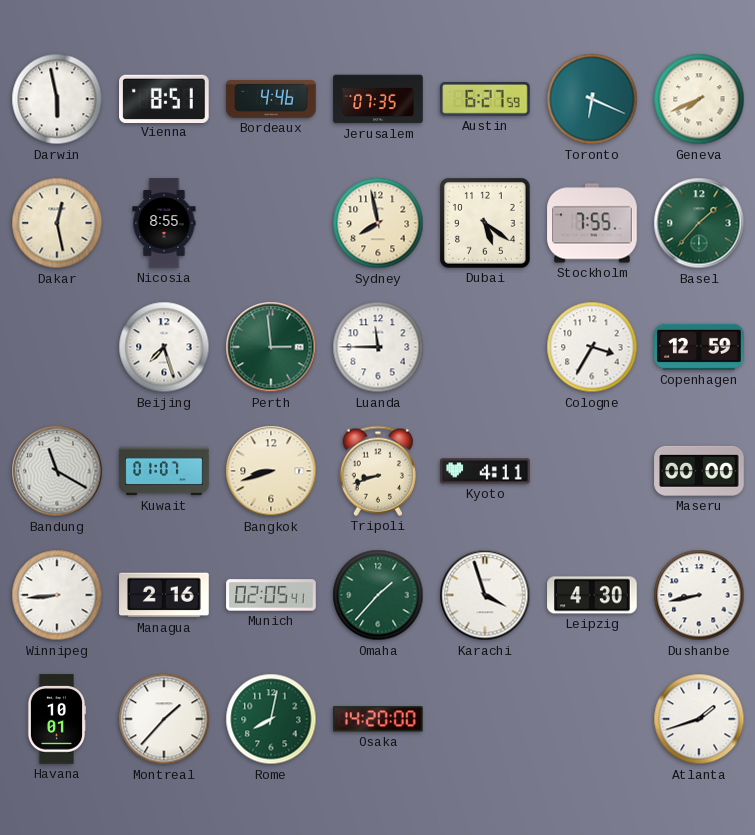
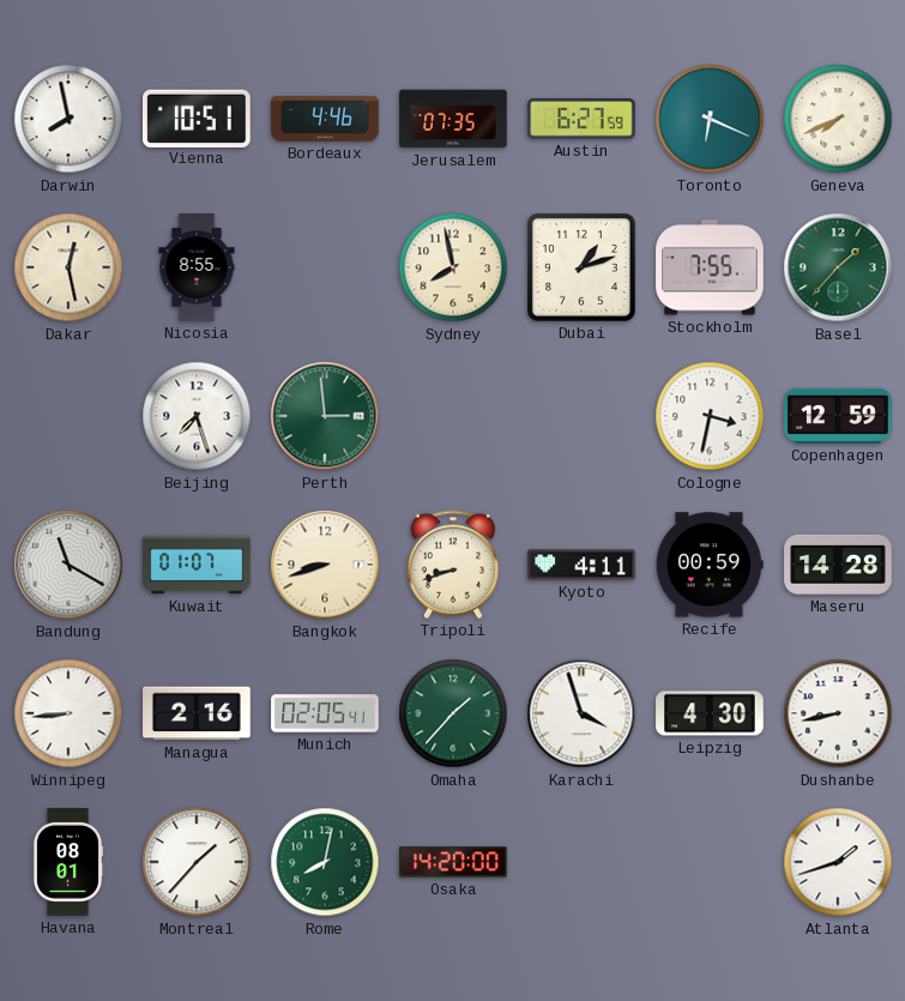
Darwin: 5:58 -> 7:58 (68, 119)
Vienna: 8:51 -> 10:51 (197, 117)
Dubai: 5:21 -> 1:12 (581, 267)
Luanda: 11:45 -> none (378, 347)
Cologne: 3:35 -> 3:32 (710, 416)
Recife: none -> 00:59 (710, 565)
Maseru: 00:00 -> 14:28 (838, 565)
Havana: 10:01 -> 08:01 (68, 862)
